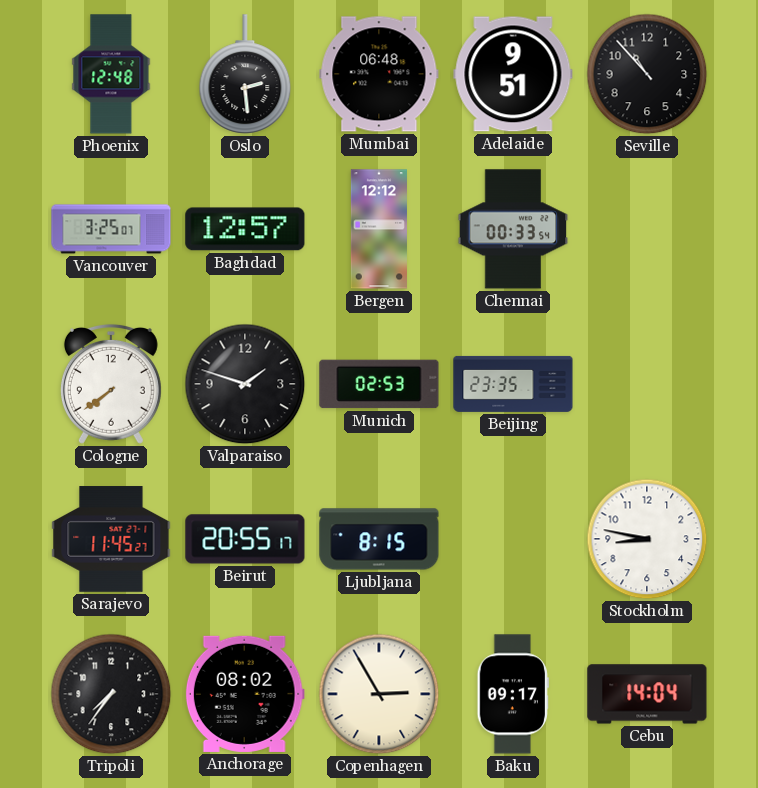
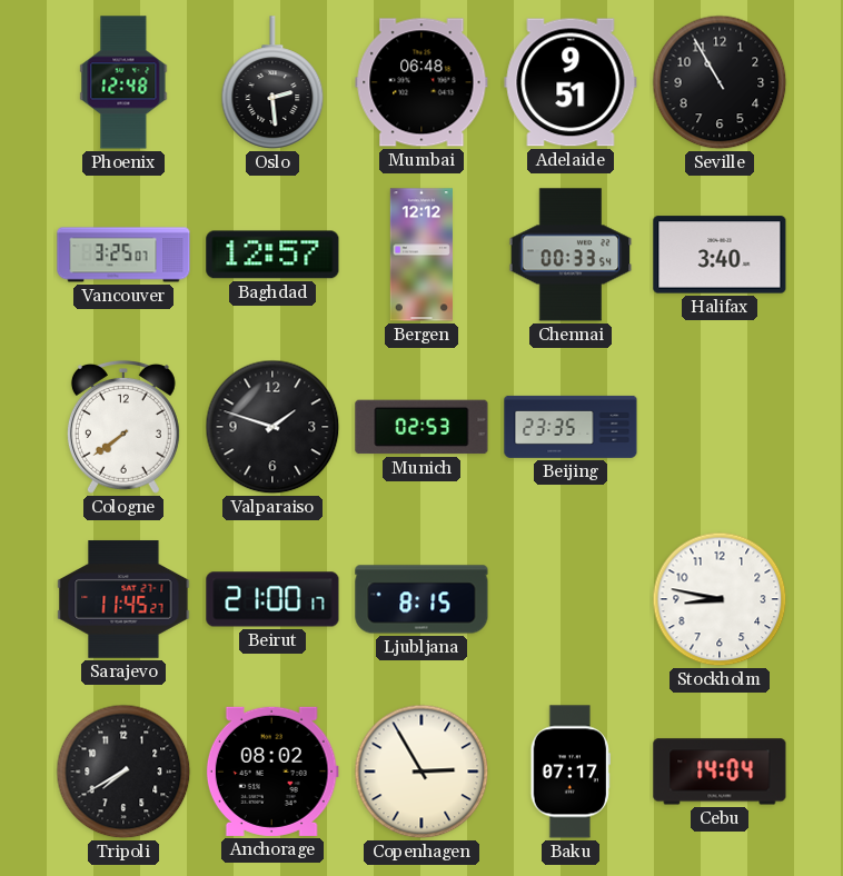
Seville: 10:53 -> 10:55 (720, 82)
Halifax: none -> 3:40 (720, 255)
Beirut: 20:55 -> 21:00 (272, 599)
Tripoli: 7:36 -> 7:40 (123, 772)
Baku: 09:17 -> 07:17 (571, 772)
